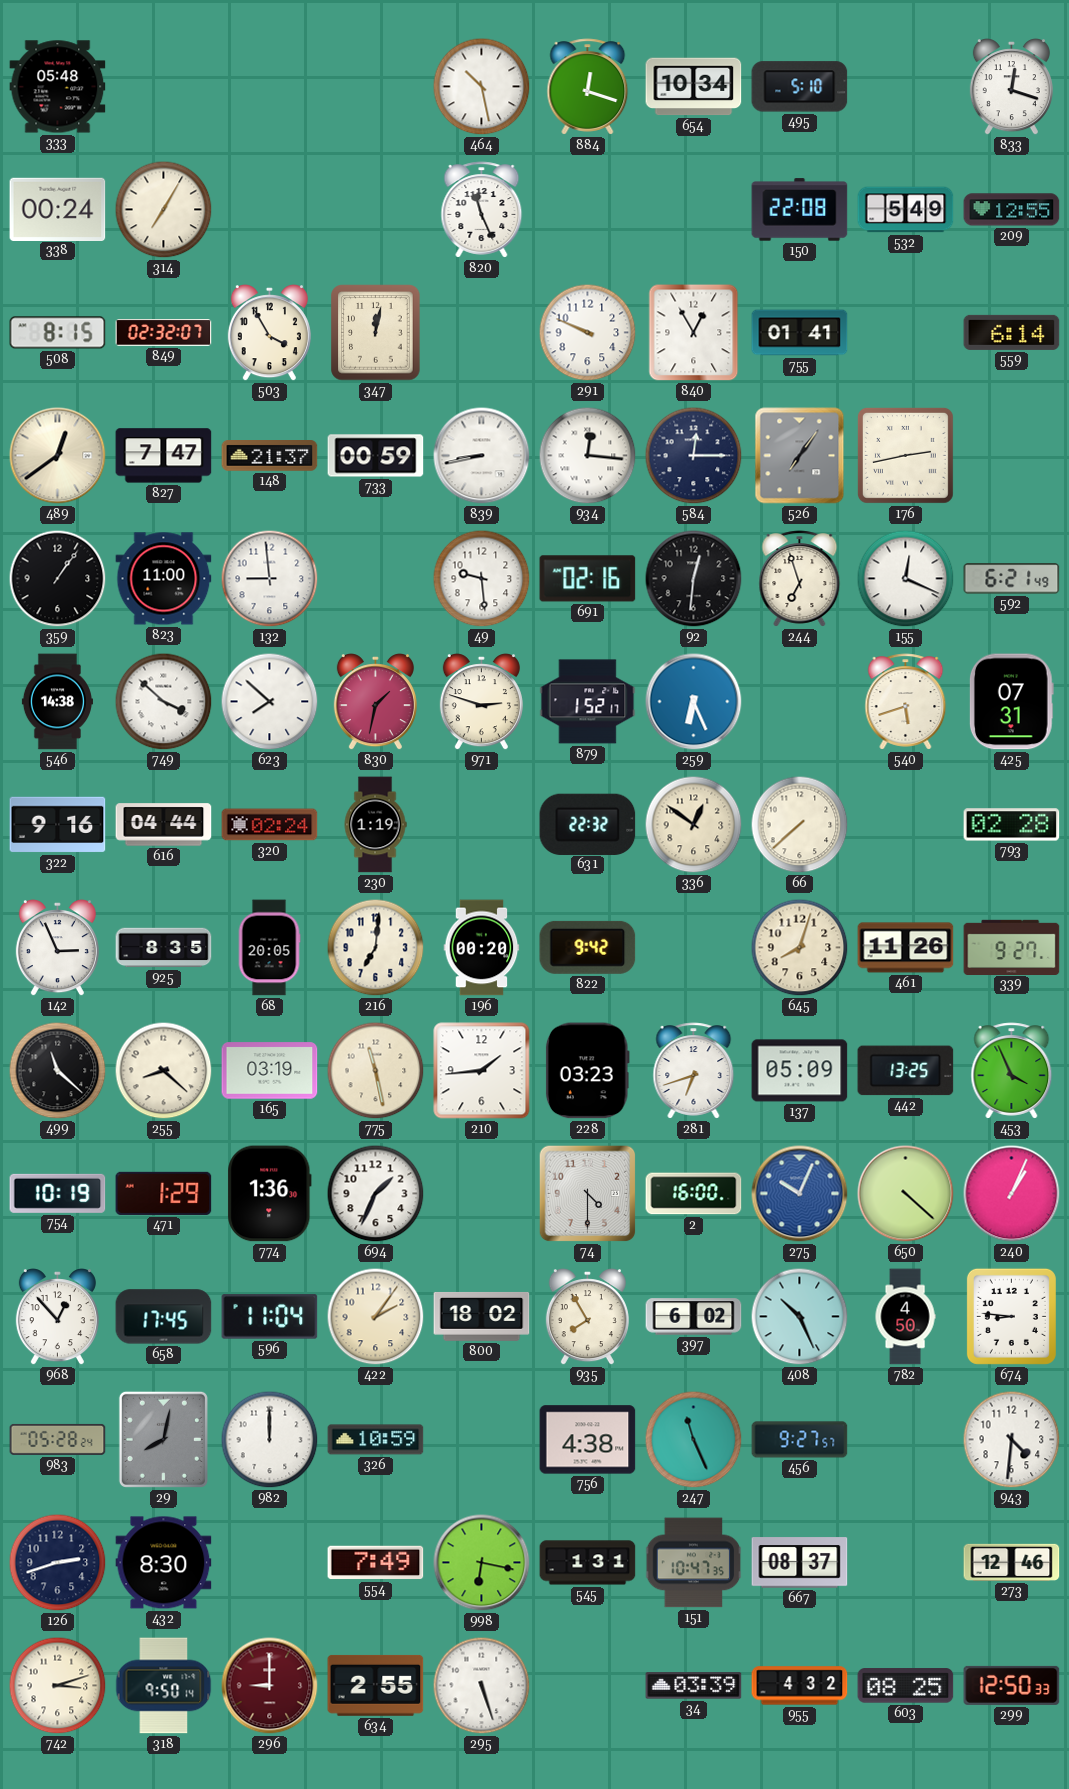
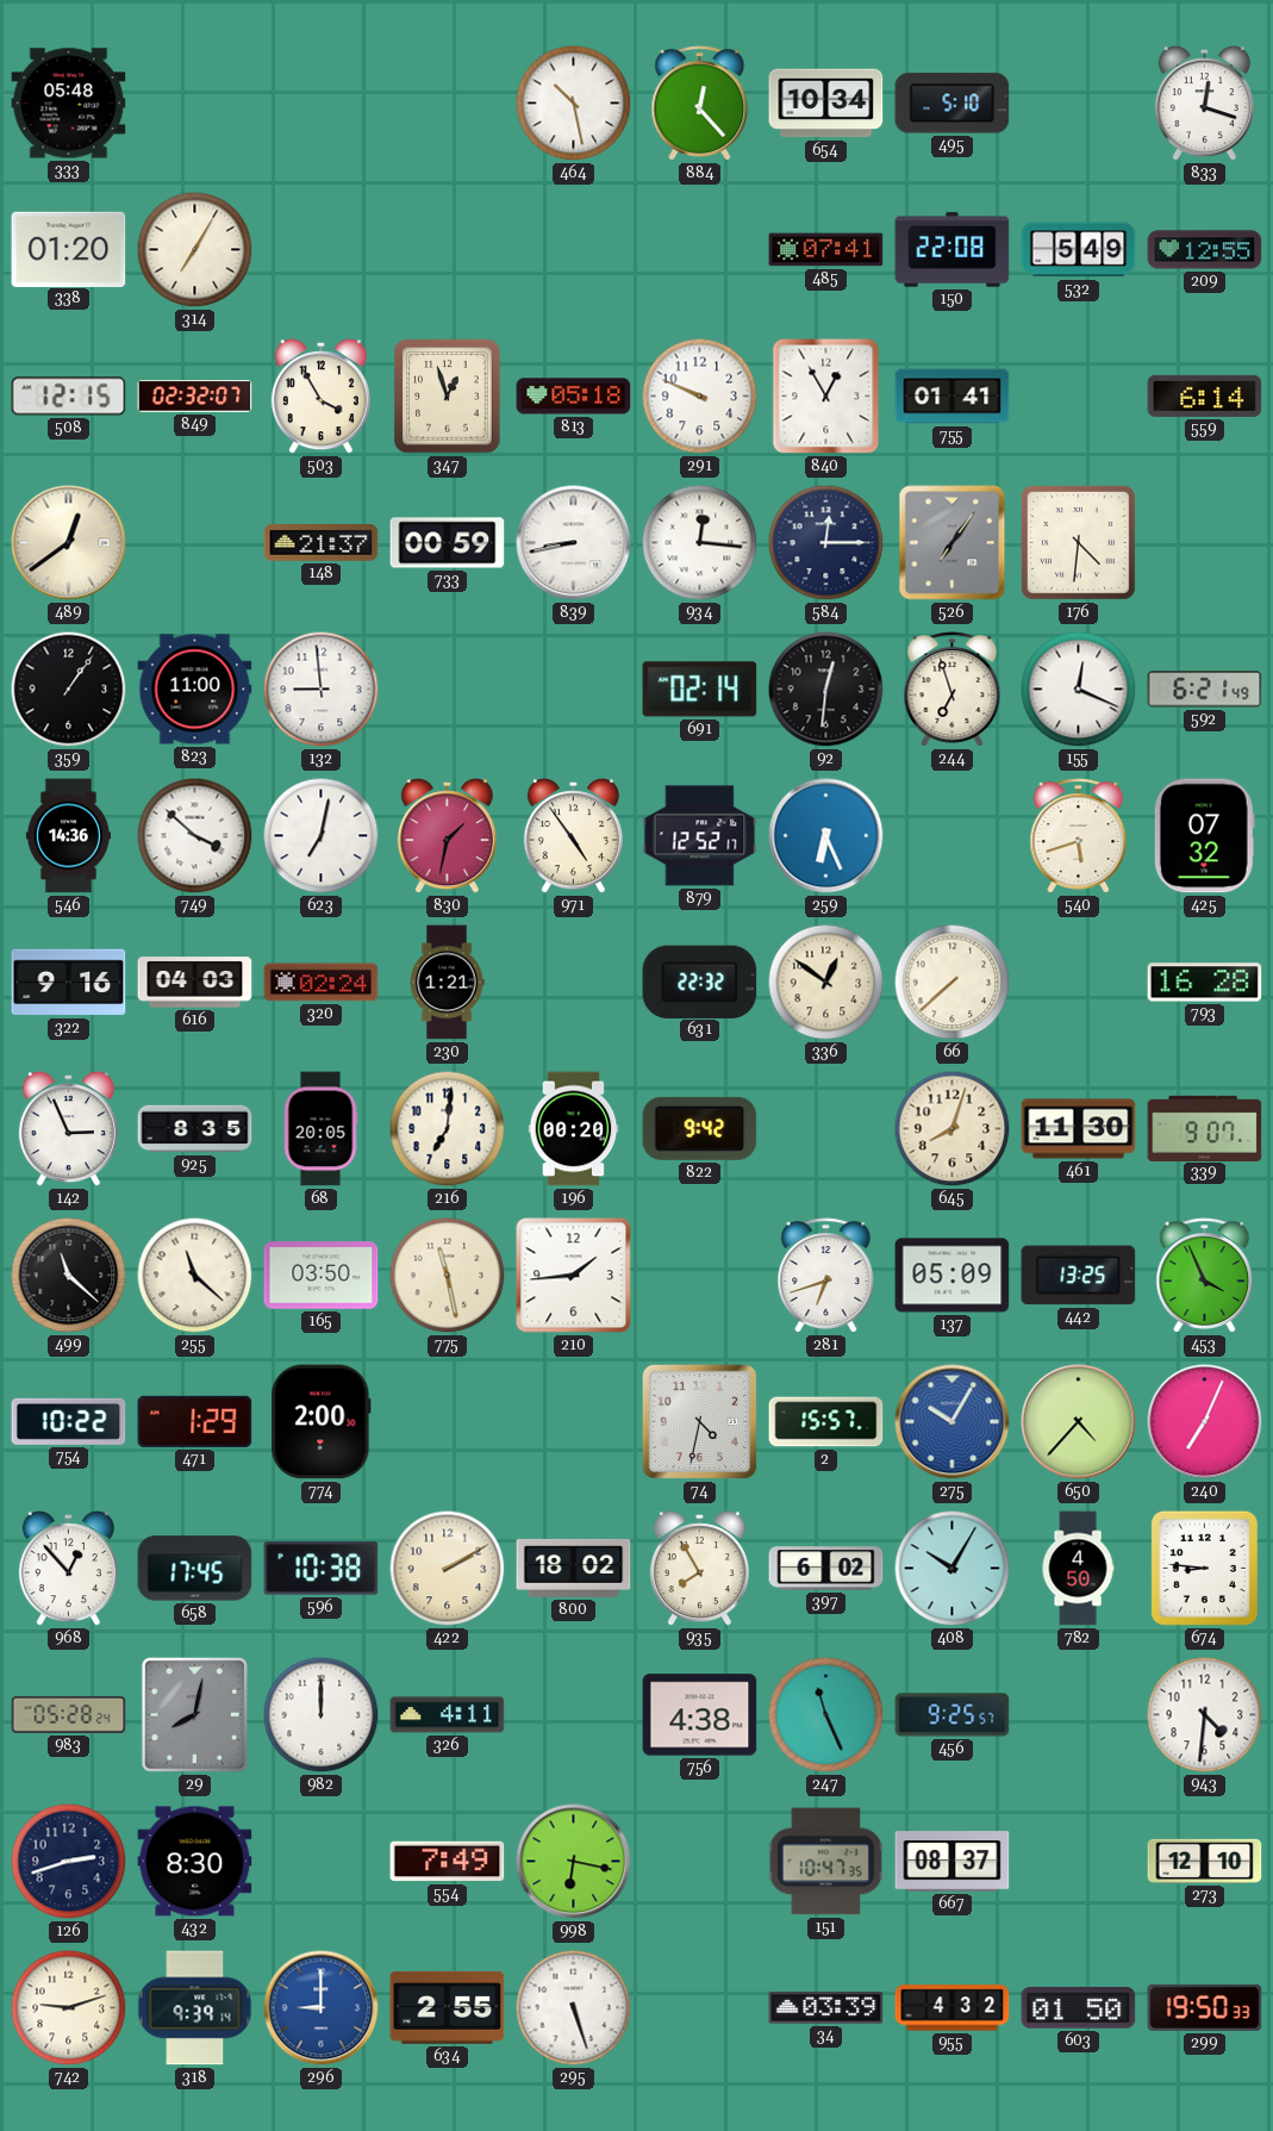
884: 12:18 -> 12:23 (700, 104)
338: 00:24 -> 01:20 (69, 249)
820: 11:26 -> none (482, 210)
485: none -> 07:41 (826, 250)
508: 8:15 -> 12:15 (69, 397)
347: 12:02 -> 12:57 (448, 397)
813: none -> 05:18 (574, 397)
827: 7:47 -> none (164, 456)
176: 2:43 -> 4:31 (1078, 542)
49: 9:29 -> none (482, 579)
691: 02:16 -> 02:14 (700, 690)
546: 14:38 -> 14:36 (68, 836)
623: 7:52 -> 7:02 (322, 836)
971: 2:48 -> 4:54 (573, 836)
879: 1:52 -> 12:52 (700, 836)
425: 07:31 -> 07:32 (1204, 836)
616: 04:44 -> 04:03 (195, 983)
230: 1:19 -> 1:21 (447, 983)
793: 02:28 -> 16:28 (1205, 983)
461: 11:26 -> 11:30 (1079, 1129)
339: 9:27 -> 9:07 (1205, 1128)
255: 8:22 -> 11:22 (195, 1276)
165: 03:19 -> 03:50 (322, 1276)
228: 03:23 -> none (587, 1071)
754: 10:19 -> 10:22 (69, 1421)
774: 1:36 -> 2:00 (322, 1422)
694: 1:34 -> none (376, 1194)
74: 4:30 -> 4:32 (700, 1422)
2: 16:00 -> 15:57 (826, 1422)
275: 10:04 -> 10:05 (953, 1422)
650: 4:22 -> 4:37 (1079, 1422)
240: 1:04 -> 7:04 (1205, 1422)
596: 11:04 -> 10:38 (322, 1569)
422: 2:06 -> 2:10 (448, 1569)
408: 10:26 -> 10:05 (953, 1569)
326: 10:59 -> 4:11 (448, 1715)
456: 9:27 -> 9:25 (953, 1715)
545: 1:31 -> none (588, 1563)
273: 12:46 -> 12:10 (1205, 1861)
742: 3:12 -> 9:12 (69, 2008)
318: 9:50 -> 9:39 (195, 2008)
296 dial: burgundy -> blue (322, 2008)
603: 08:25 -> 01:50 (1079, 2008)
299: 12:50 -> 19:50 (1205, 2007)
